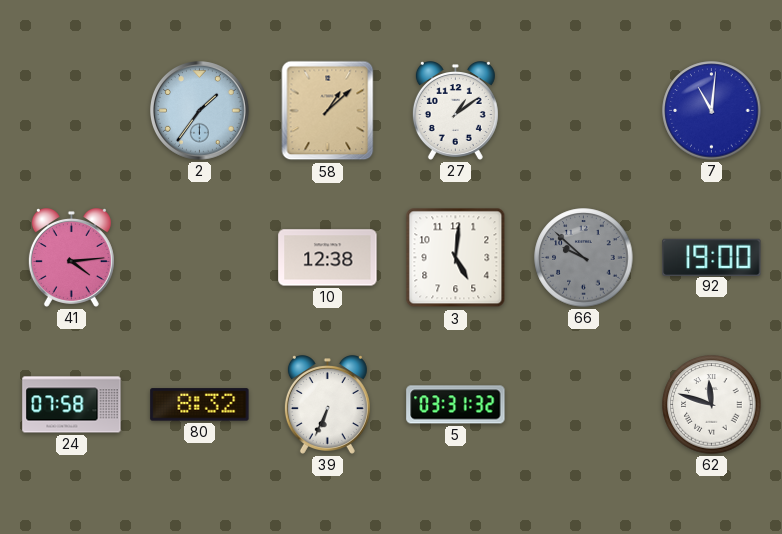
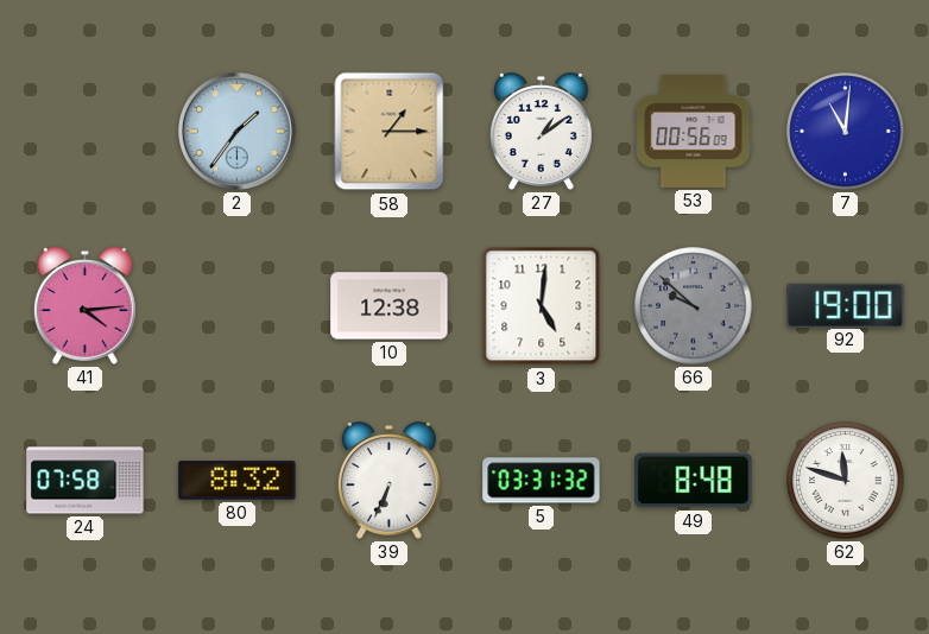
58: 1:08 -> 1:15 (390, 132)
53: none -> 00:56 (694, 131)
49: none -> 8:48 (694, 481)
